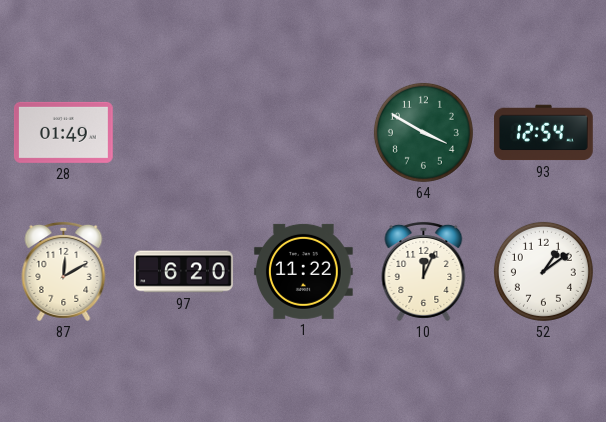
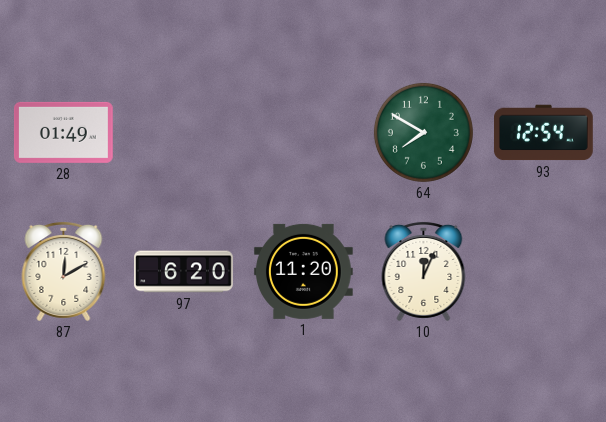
64: 3:50 -> 7:50 (423, 132)
1: 11:22 -> 11:20 (303, 271)
52: 1:09 -> none (543, 271)
